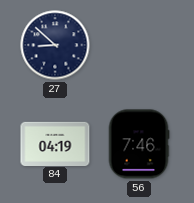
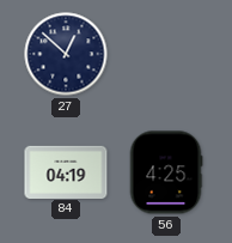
27: 8:52 -> 12:52 (66, 54)
56: 7:46 -> 4:25 (166, 172)
